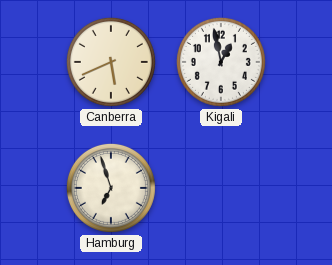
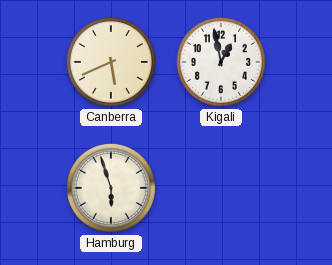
Hamburg: 6:57 -> 5:57 (111, 188)
